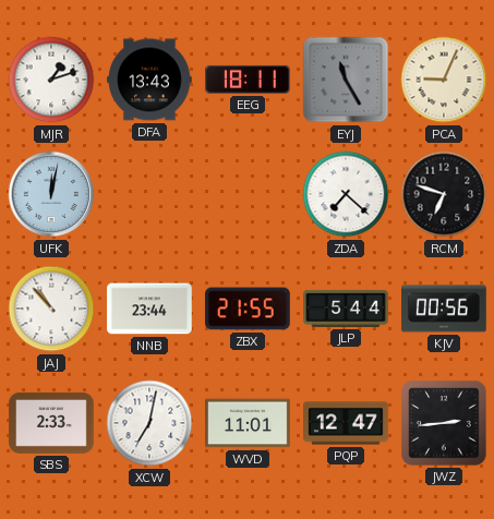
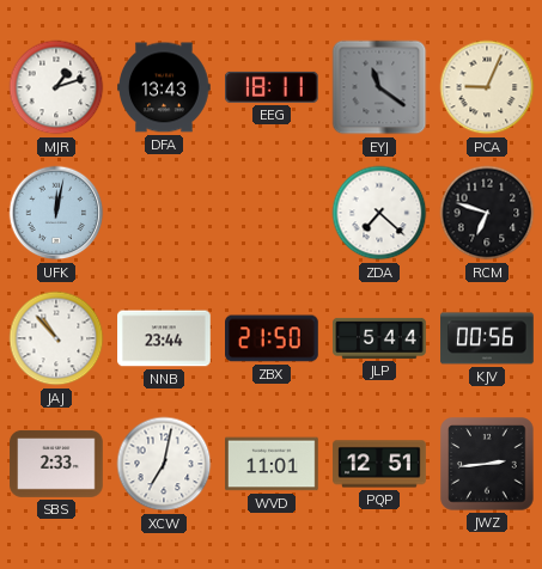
EYJ: 11:25 -> 11:21 (379, 87)
ZBX: 21:55 -> 21:50 (272, 338)
PQP: 12:47 -> 12:51 (379, 464)
